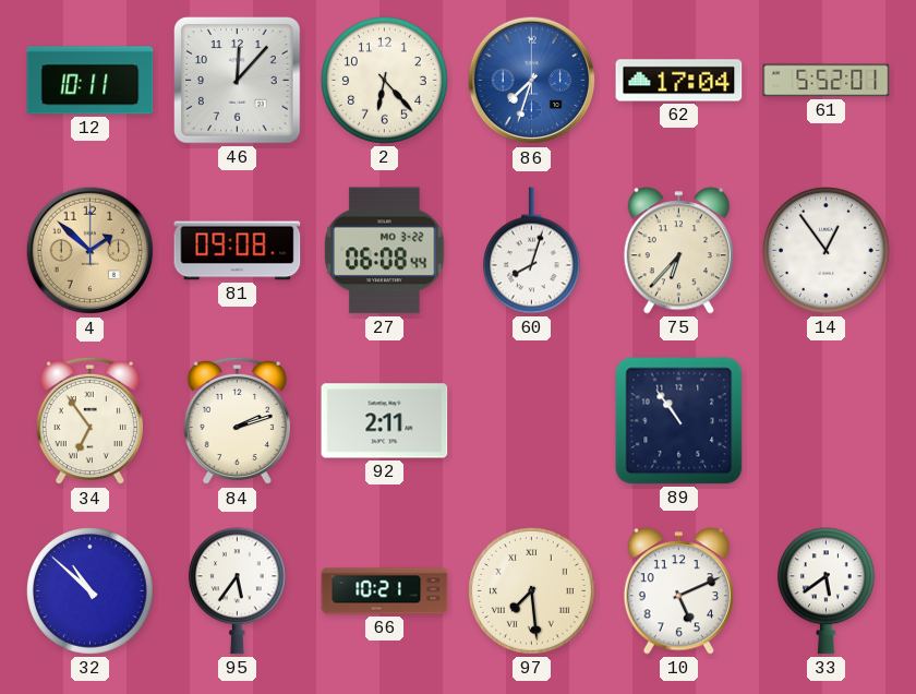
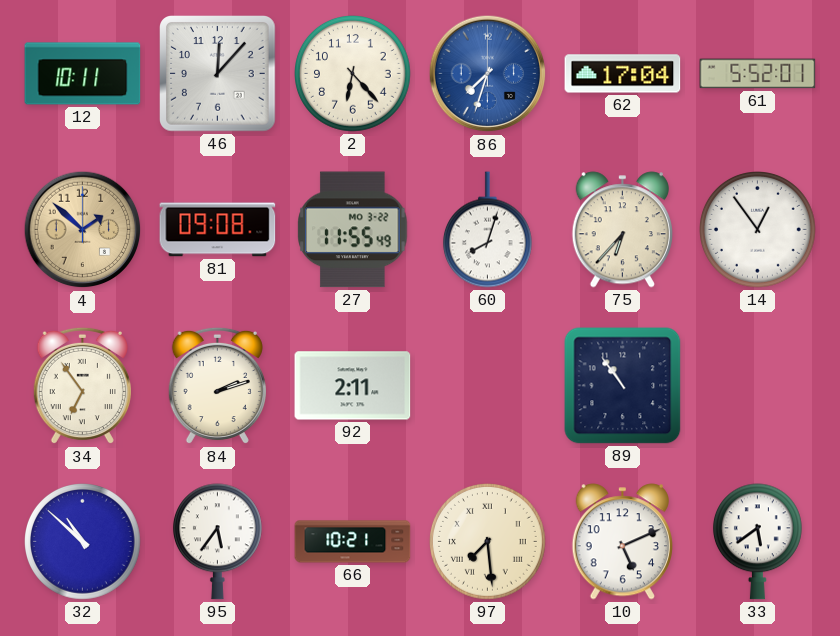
27: 06:08 -> 11:55 (353, 230)
